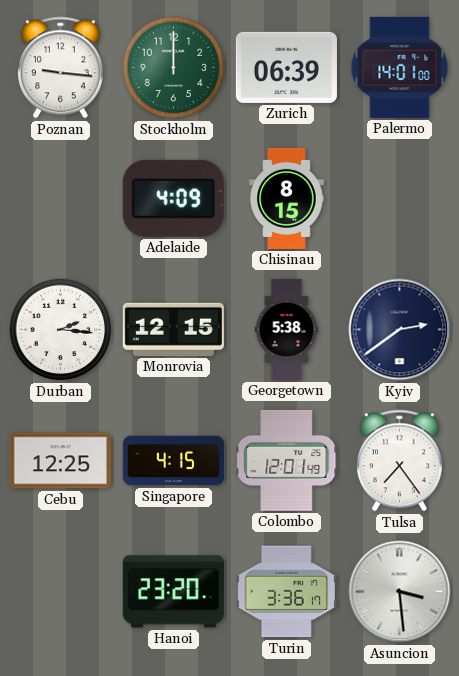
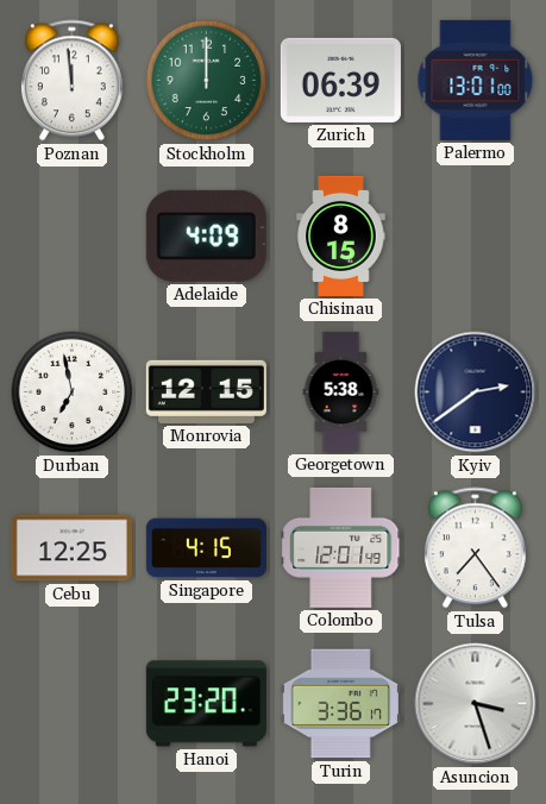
Poznan: 9:16 -> 11:59 (71, 81)
Palermo: 14:01 -> 13:01 (476, 80)
Durban: 2:16 -> 6:58 (73, 392)
Asuncion: 3:29 -> 3:27 (476, 704)
